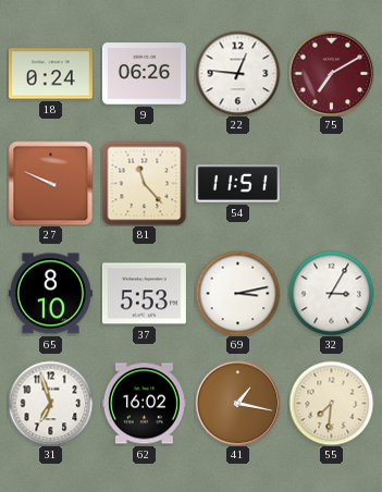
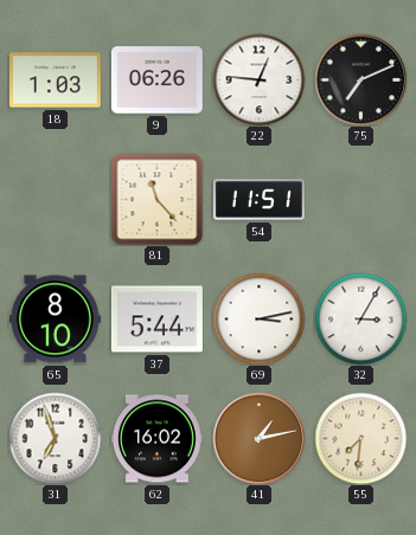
18: 0:24 -> 1:03 (55, 80)
75: 7:10 -> 7:11 (360, 79)
75 dial: burgundy -> black (360, 79)
27: 9:49 -> none (50, 183)
37: 5:53 -> 5:44 (156, 320)
41: 1:17 -> 1:13 (258, 438)
